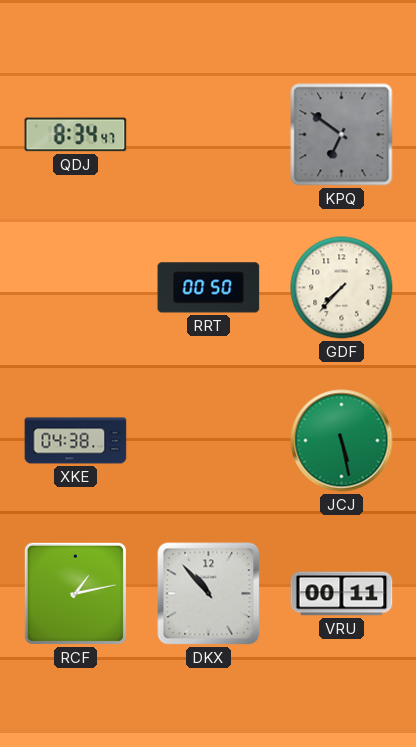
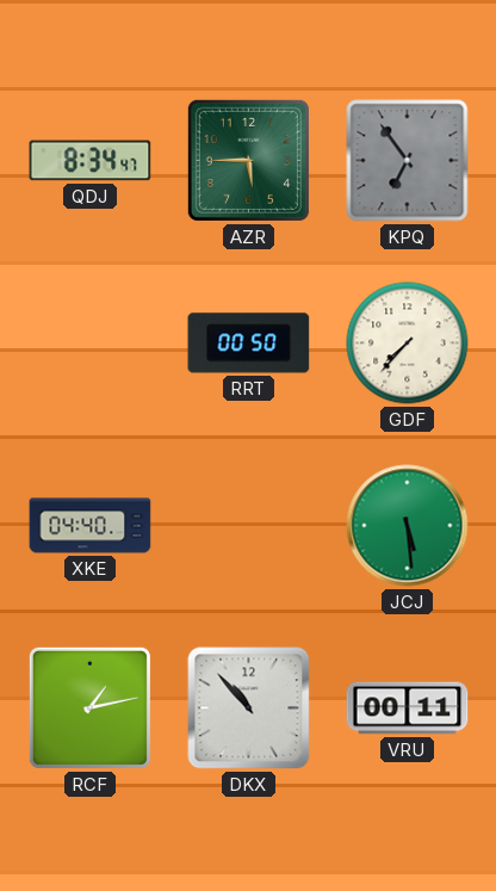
AZR: none -> 5:45 (248, 160)
KPQ: 6:51 -> 6:54 (408, 161)
XKE: 04:38 -> 04:40 (91, 526)
JCJ: 5:28 -> 5:29 (408, 526)
